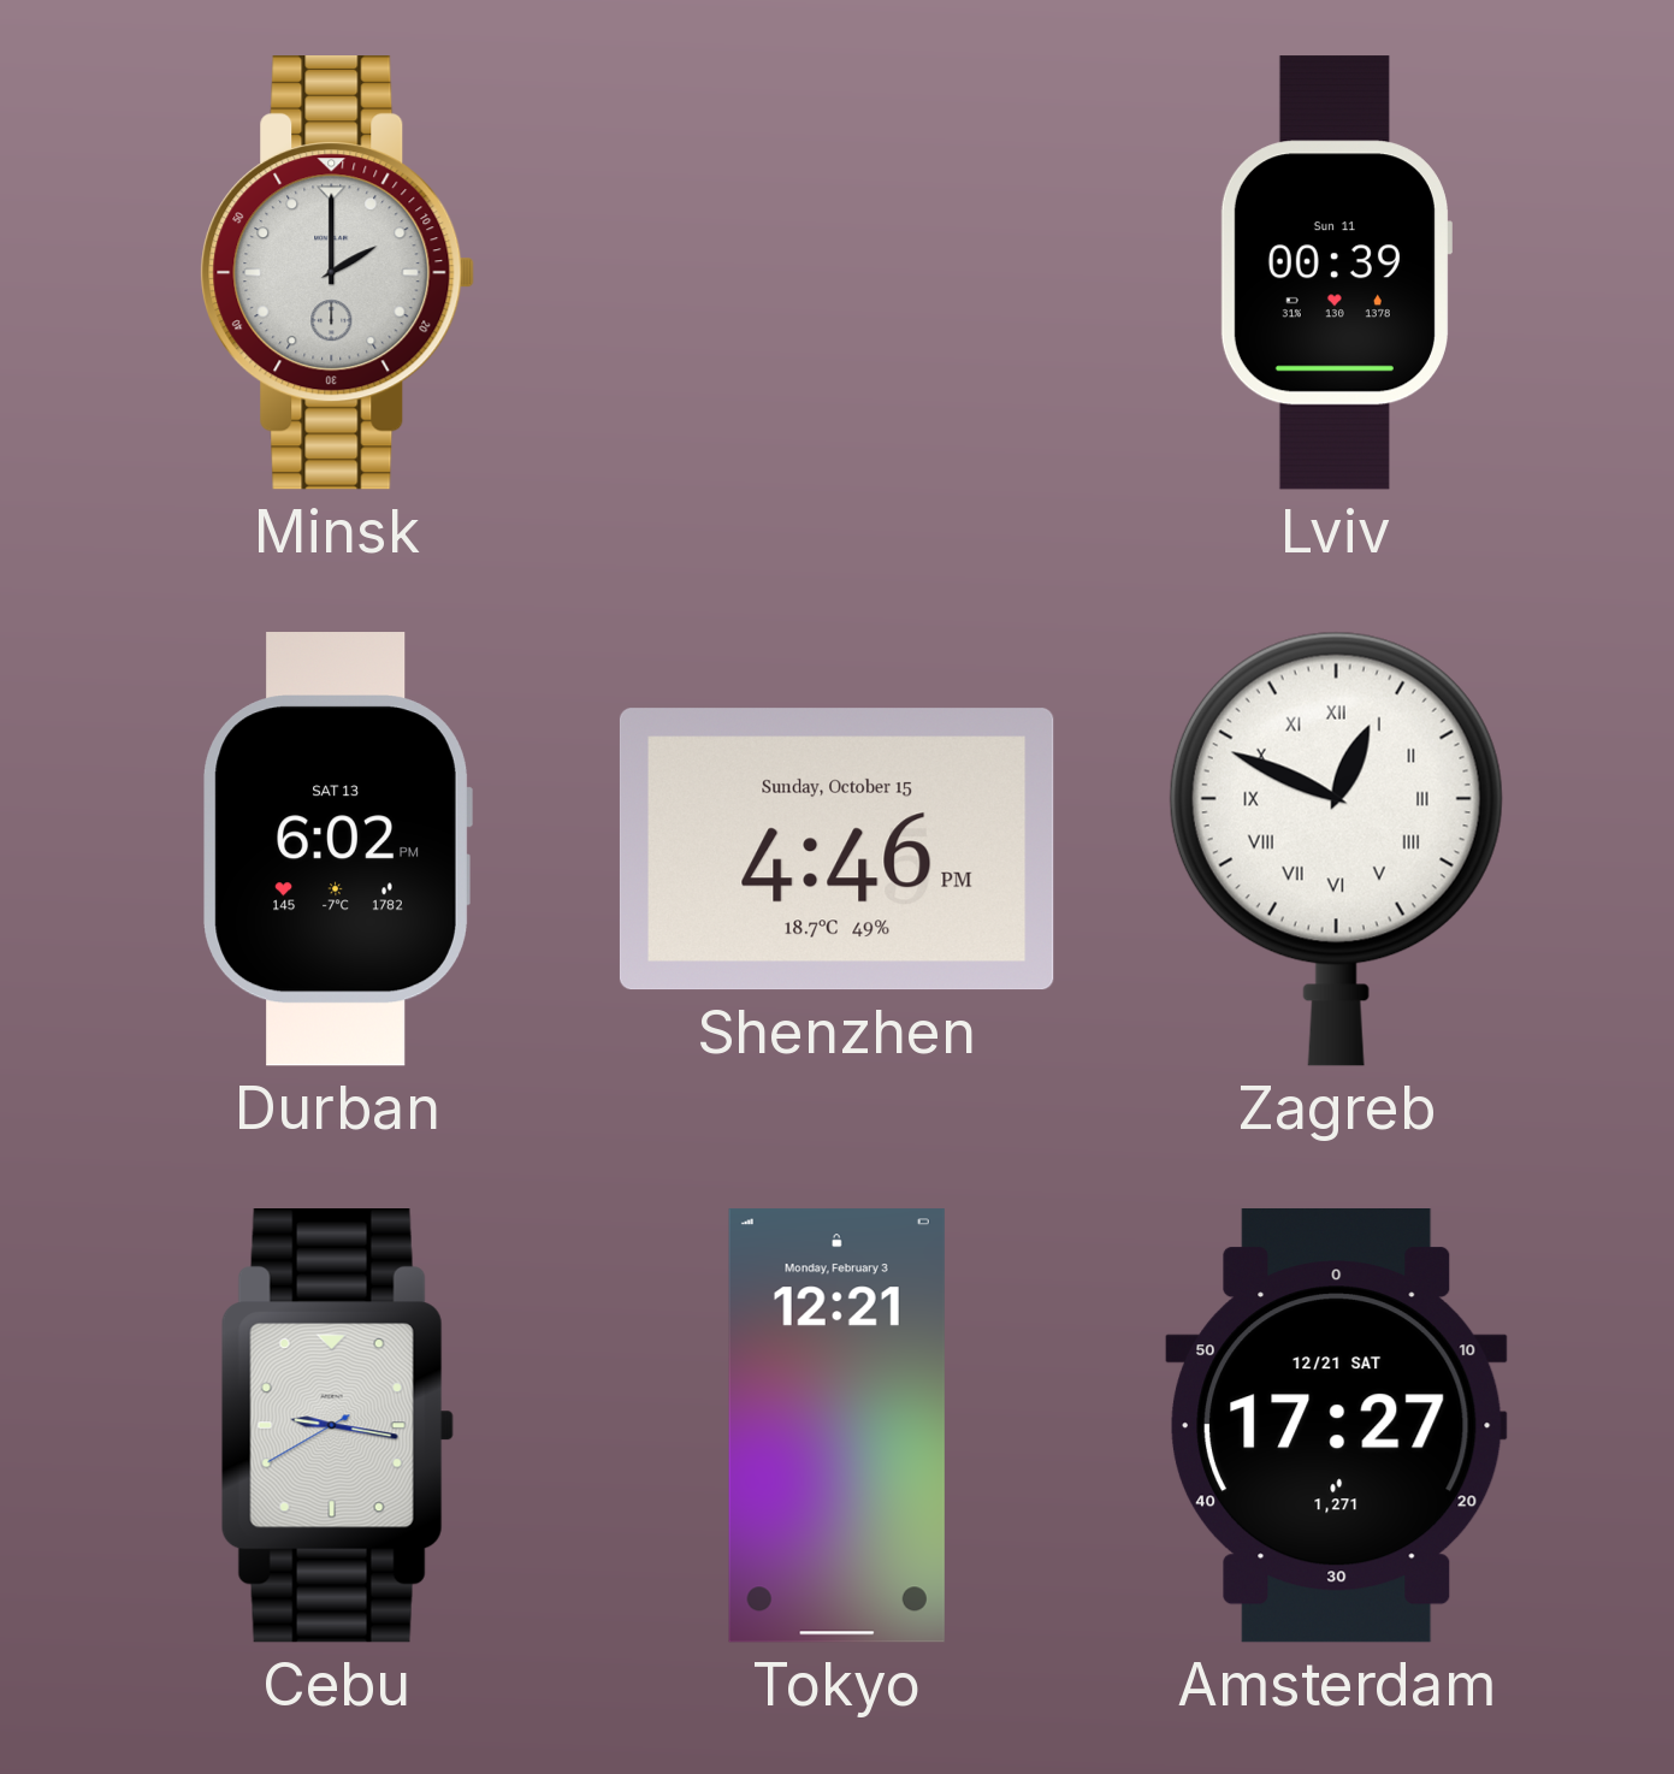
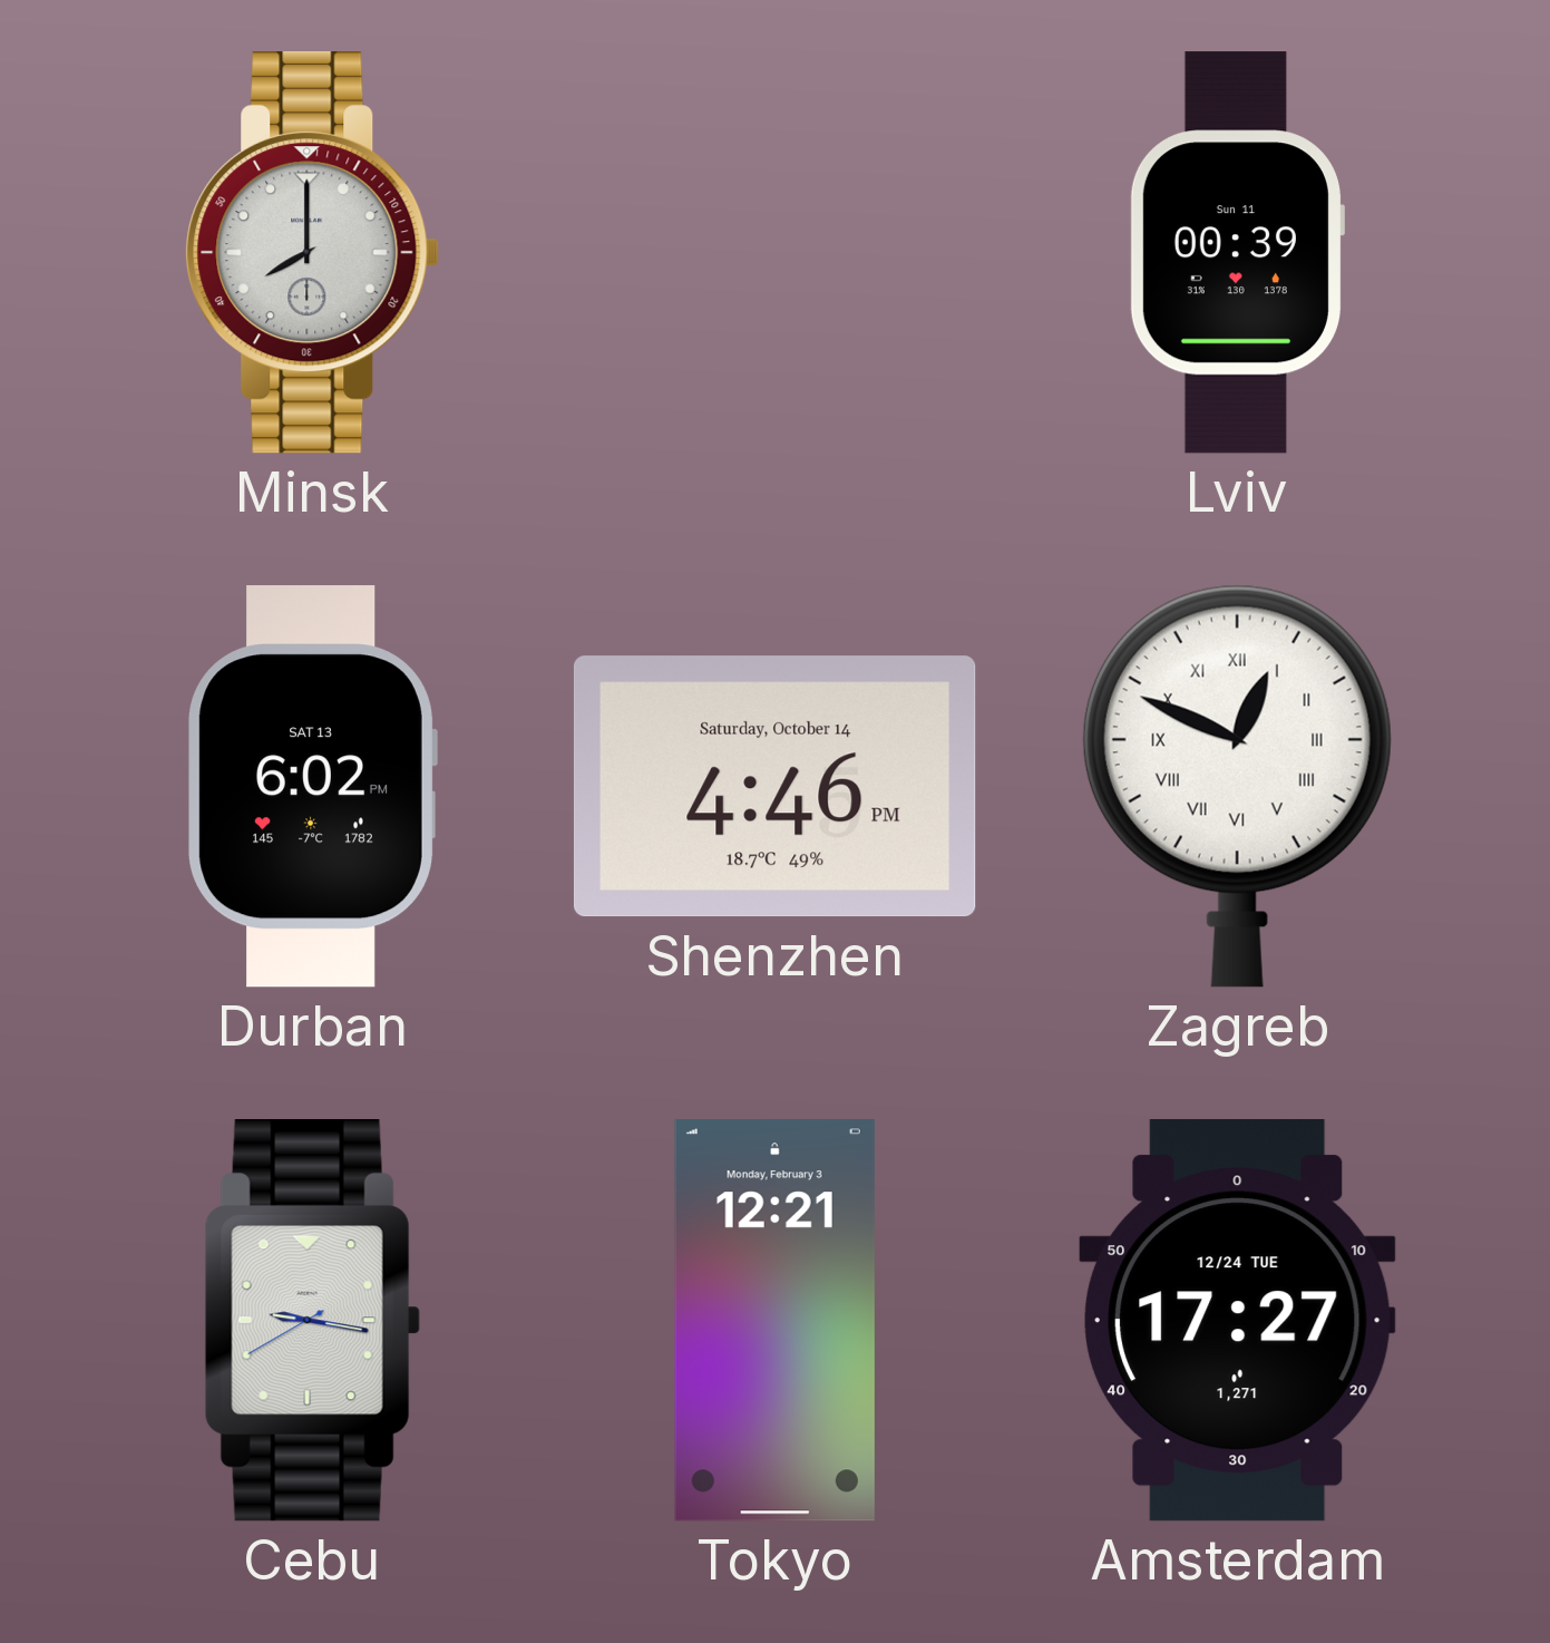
Minsk: 2:00 -> 8:00 (313, 253)
Shenzhen date: Sunday, October 15 -> Saturday, October 14 (774, 787)
Amsterdam date: 12/21 SAT -> 12/24 TUE (1238, 1321)
